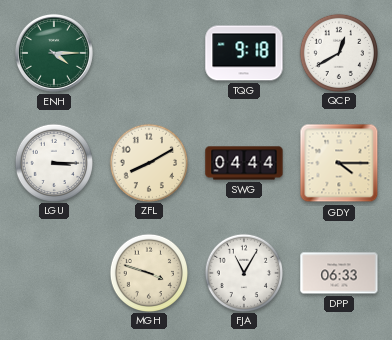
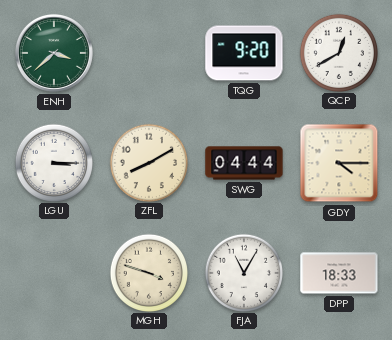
ENH: 4:15 -> 3:38 (54, 53)
TQG: 9:18 -> 9:20 (244, 53)
DPP: 06:33 -> 18:33 (339, 273)
